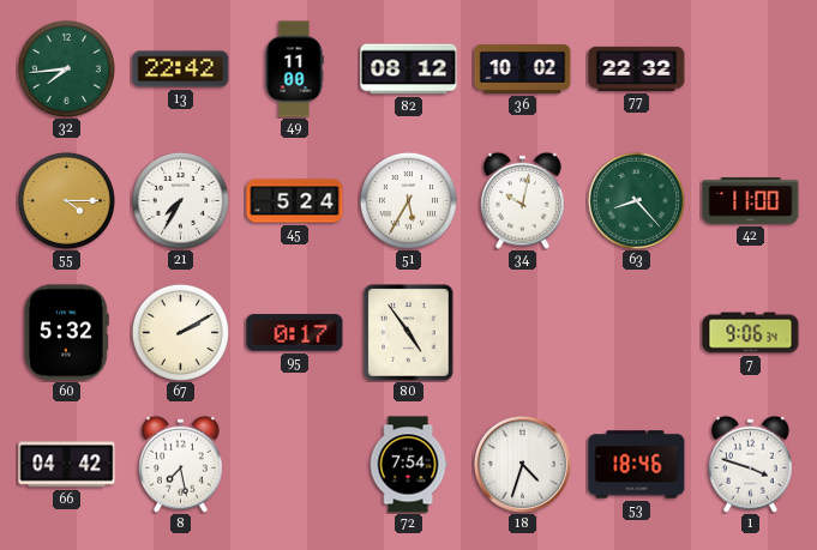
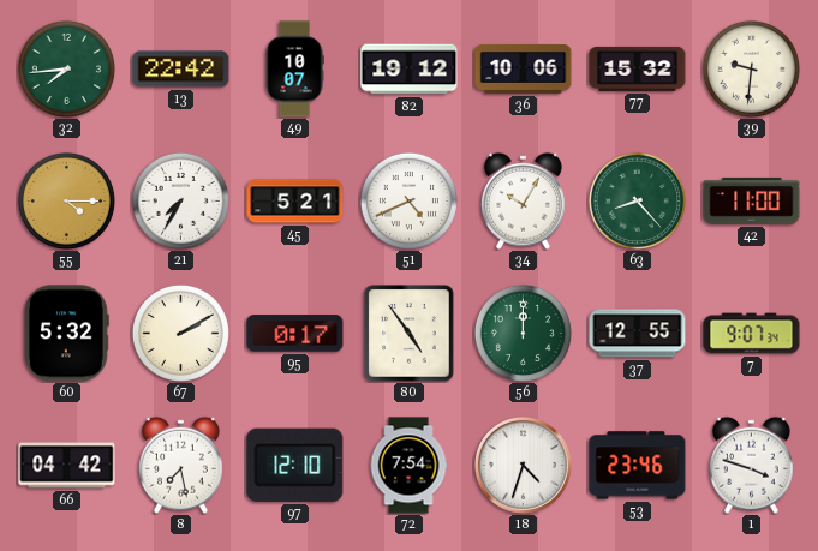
49: 11:00 -> 10:07 (294, 70)
82: 08:12 -> 19:12 (410, 70)
36: 10:02 -> 10:06 (524, 68)
77: 22:32 -> 15:32 (638, 68)
39: none -> 9:31 (751, 68)
45: 5:24 -> 5:21 (295, 202)
51: 5:35 -> 4:41 (408, 200)
34: 10:02 -> 10:05 (523, 200)
56: none -> 12:00 (523, 333)
37: none -> 12:55 (638, 334)
7: 9:06 -> 9:07 (752, 334)
97: none -> 12:10 (295, 465)
53: 18:46 -> 23:46 (638, 466)
